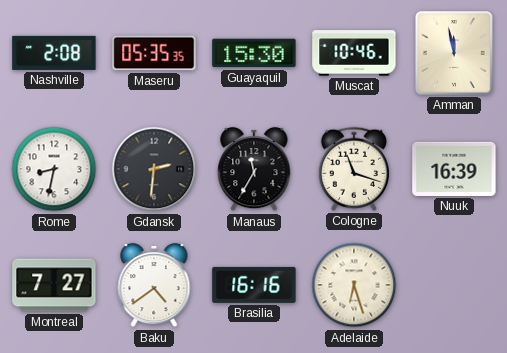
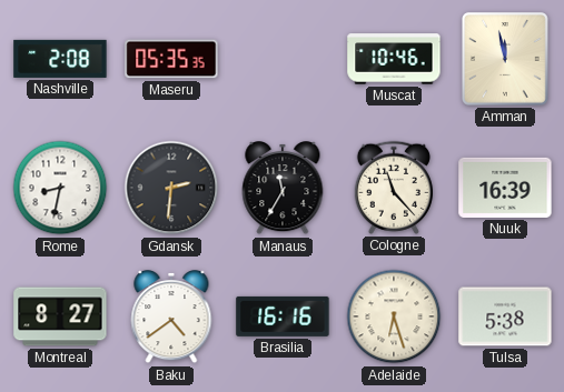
Guayaquil: 15:30 -> none (254, 53)
Cologne: 11:18 -> 11:23 (393, 188)
Montreal: 7:27 -> 8:27 (60, 316)
Tulsa: none -> 5:38 (505, 316)
